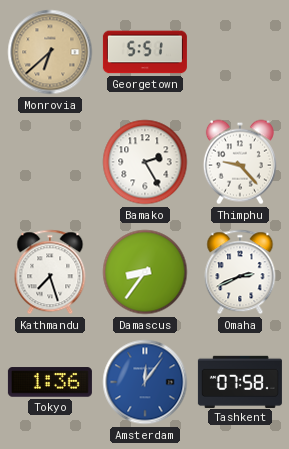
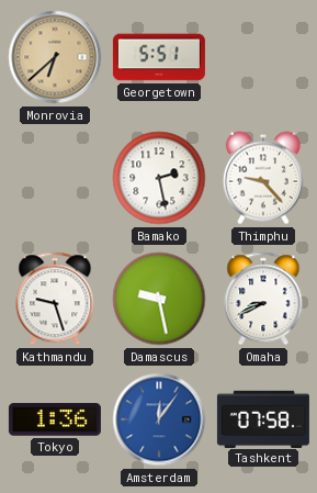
Bamako: 2:25 -> 2:28 (159, 178)
Kathmandu: 7:27 -> 9:27 (55, 299)
Damascus: 8:36 -> 9:28 (159, 299)
Omaha: 2:41 -> 8:41 (263, 299)
